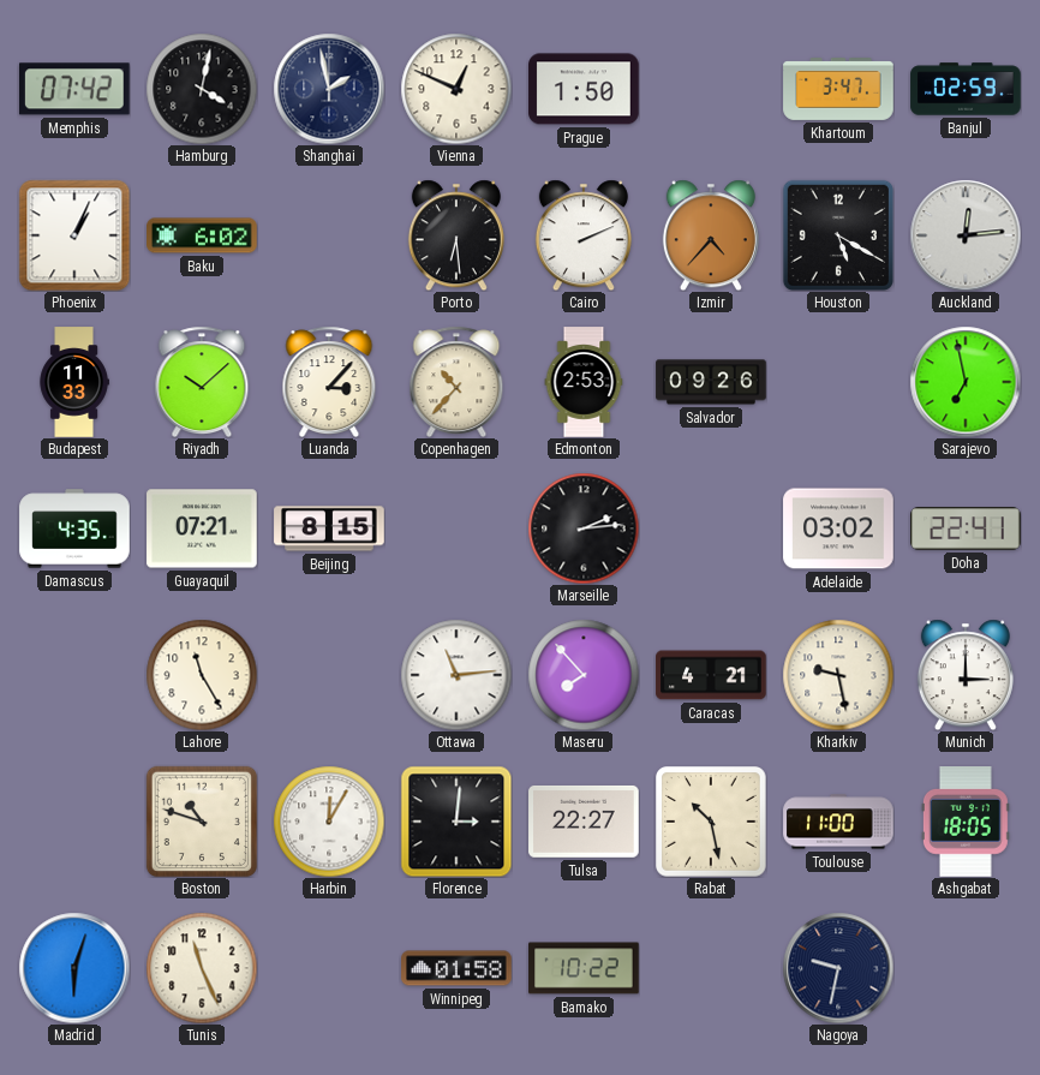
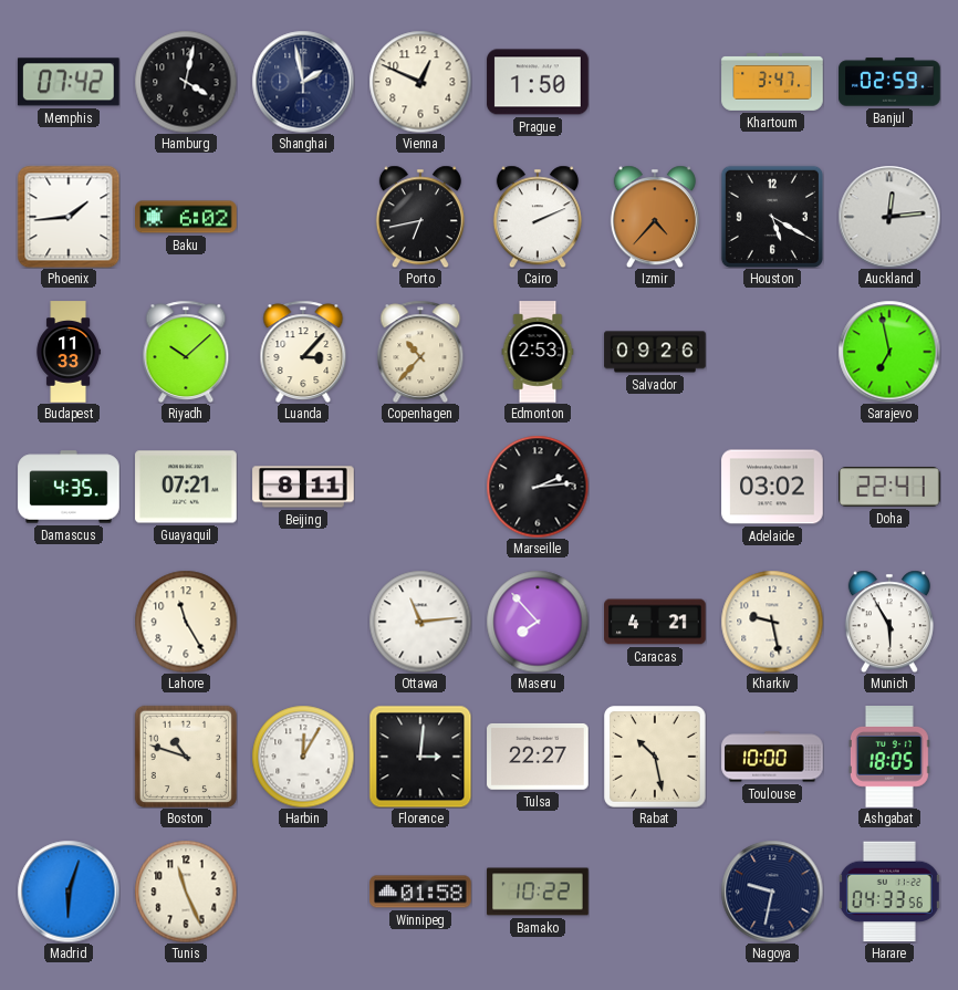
Phoenix: 1:04 -> 1:44 (69, 217)
Porto: 6:29 -> 6:43 (420, 217)
Beijing: 8:15 -> 8:11 (303, 487)
Munich: 3:00 -> 5:55 (889, 622)
Toulouse: 11:00 -> 10:00 (772, 757)
Harare: none -> 04:33 (889, 892)
